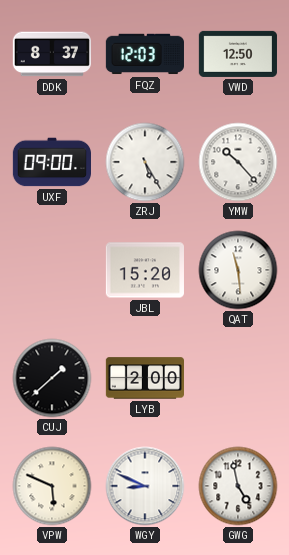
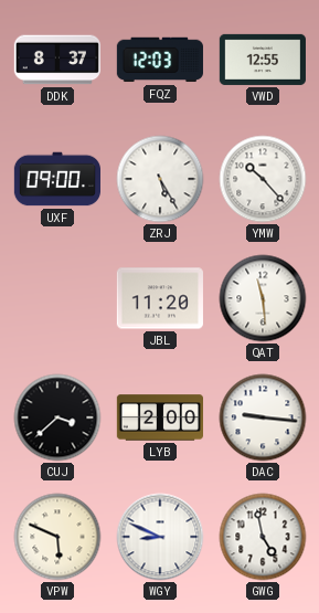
VWD: 12:50 -> 12:55 (262, 60)
JBL: 15:20 -> 11:20 (160, 298)
CUJ: 1:38 -> 3:38 (57, 418)
DAC: none -> 9:16 (263, 418)
